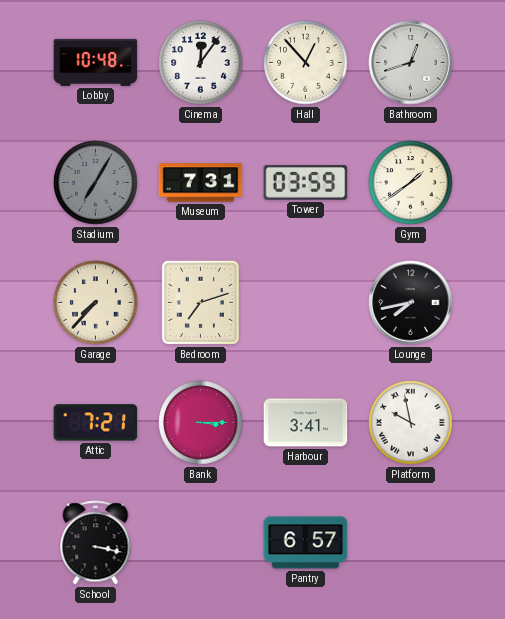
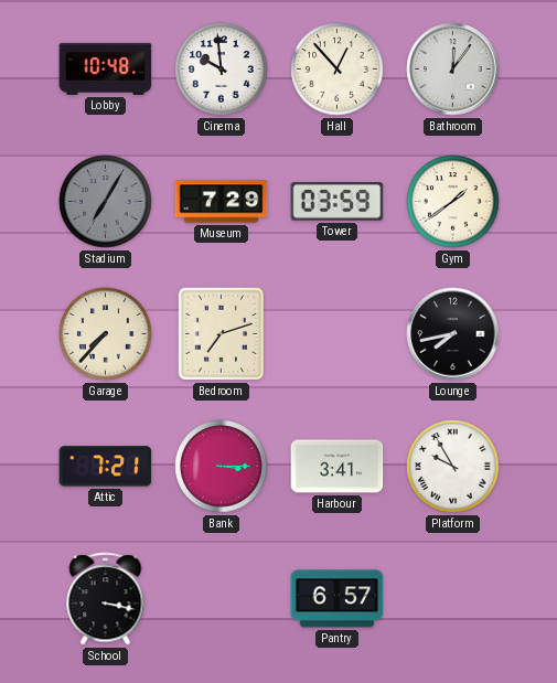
Cinema: 12:06 -> 9:59 (222, 70)
Bathroom: 12:42 -> 12:06 (453, 70)
Museum: 7:31 -> 7:29 (222, 202)
Platform: 9:58 -> 9:55 (453, 467)
